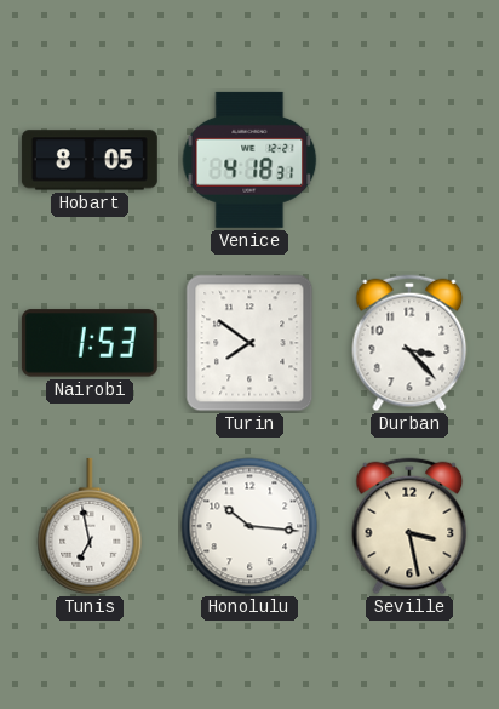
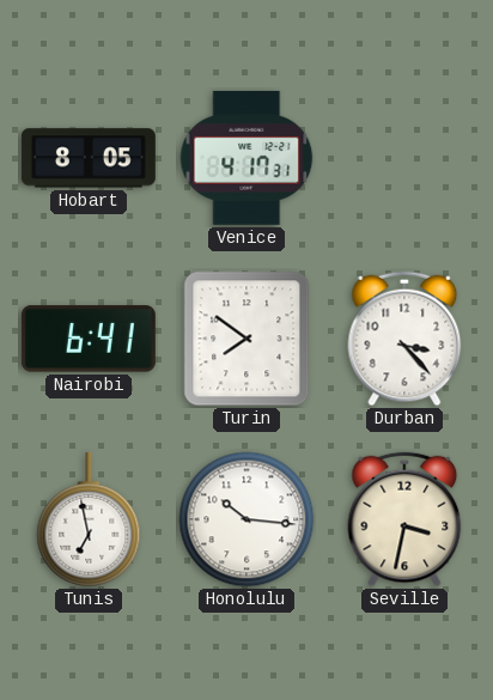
Venice: 4:18 -> 4:17 (246, 158)
Nairobi: 1:53 -> 6:41 (89, 339)
Seville: 3:28 -> 3:32 (404, 519)
